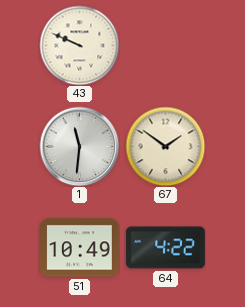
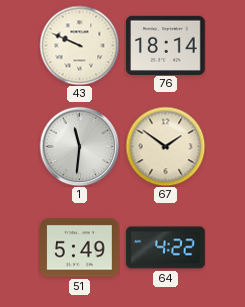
76: none -> 18:14 (166, 45)
51: 10:49 -> 5:49 (80, 248)
